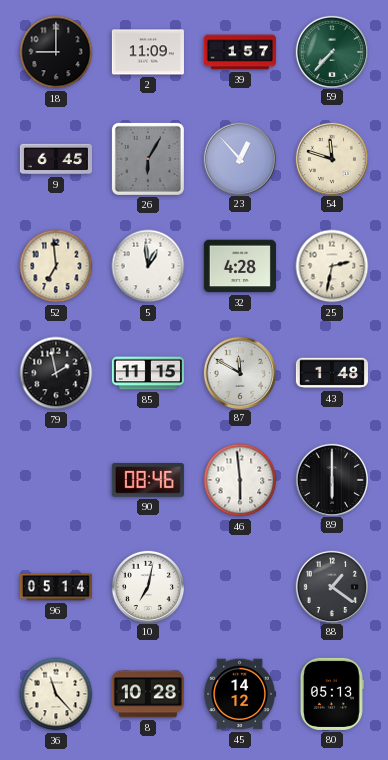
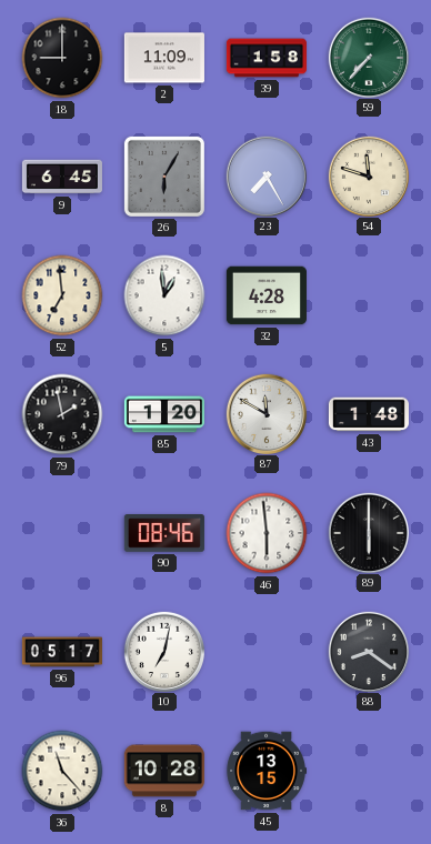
39: 1:57 -> 1:58 (267, 58)
23: 12:53 -> 7:25 (265, 175)
25: 2:32 -> none (332, 266)
85: 11:15 -> 1:20 (164, 414)
96: 05:14 -> 05:17 (62, 652)
88: 1:21 -> 8:21 (368, 651)
45: 14:12 -> 13:15 (267, 771)
80: 05:13 -> none (331, 694)
